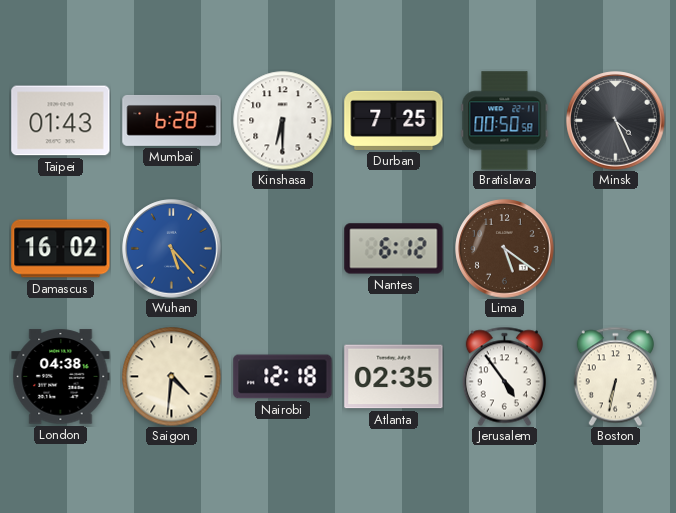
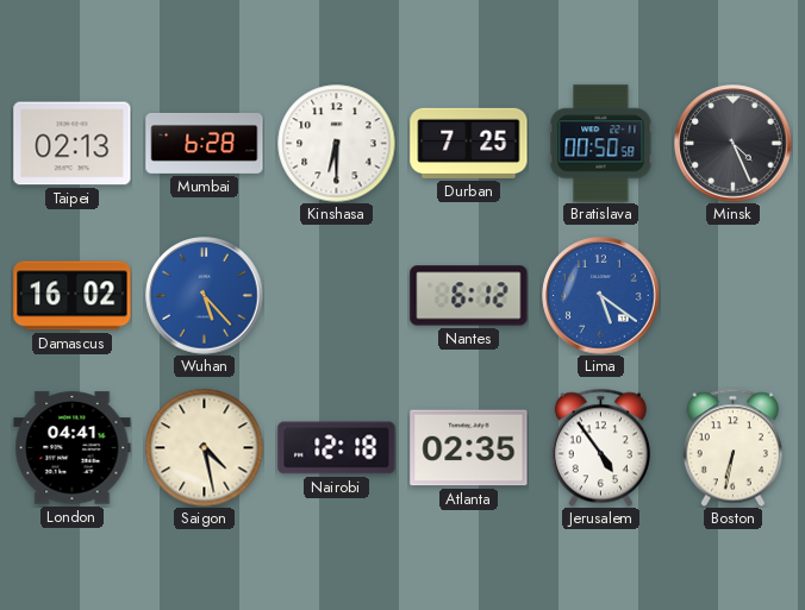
Taipei: 01:43 -> 02:13 (73, 144)
Lima dial: brown -> blue (601, 296)
London: 04:38 -> 04:41 (73, 448)
Saigon: 4:31 -> 4:28 (205, 448)
